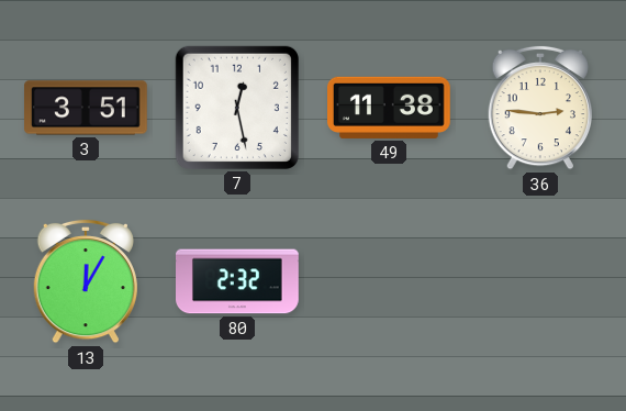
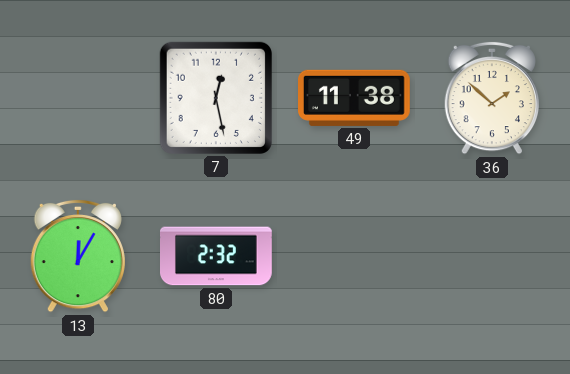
3: 3:51 -> none (87, 108)
36: 2:46 -> 1:52 (491, 98)
